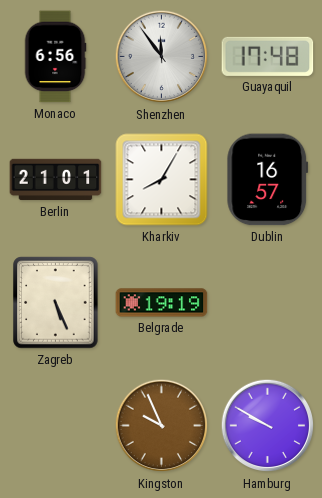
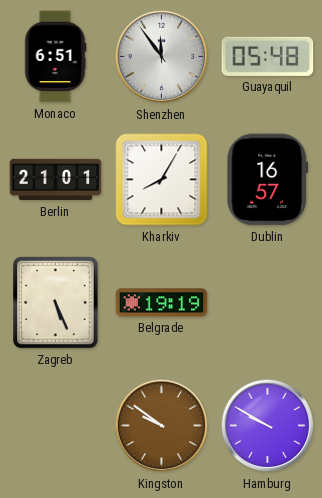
Monaco: 6:56 -> 6:51 (55, 57)
Guayaquil: 17:48 -> 05:48 (268, 56)
Kingston: 9:56 -> 9:51 (162, 426)
